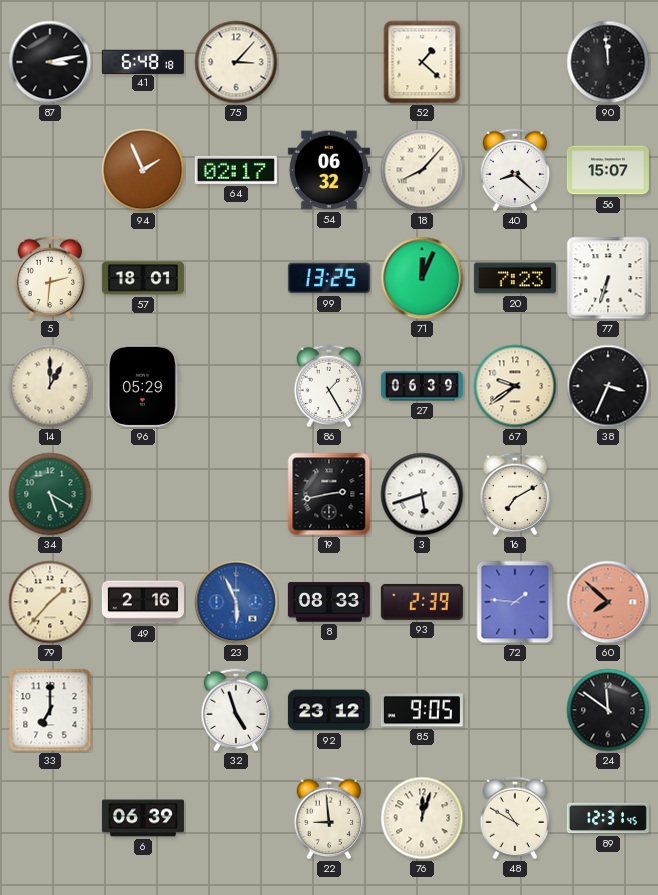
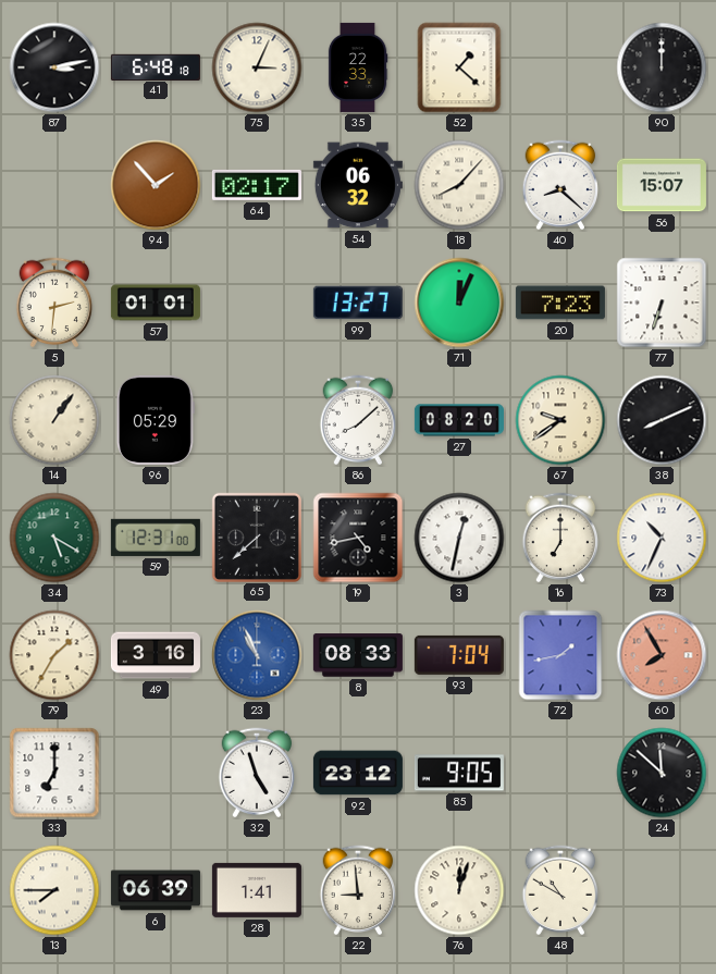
75: 3:07 -> 3:04 (257, 67)
35: none -> 22:33 (358, 67)
90: 11:59 -> 12:00 (662, 67)
94: 1:56 -> 1:53 (156, 185)
57: 18:01 -> 01:01 (156, 303)
99: 13:25 -> 13:27 (358, 303)
14: 1:00 -> 1:06 (54, 420)
86: 1:25 -> 8:08 (358, 420)
27: 06:39 -> 08:20 (459, 420)
38: 3:34 -> 8:11 (662, 420)
59: none -> 12:31 (156, 538)
65: none -> 7:38 (256, 537)
19: 2:43 -> 4:43 (358, 538)
3: 5:42 -> 12:32 (459, 538)
16: 7:10 -> 7:00 (560, 538)
73: none -> 10:34 (662, 538)
79: 1:37 -> 1:35 (54, 655)
49: 2:16 -> 3:16 (156, 655)
23: 5:56 -> 10:56 (257, 655)
93: 2:39 -> 7:04 (459, 655)
72: 1:46 -> 1:43 (560, 655)
60: 7:52 -> 7:55 (662, 655)
24: 11:51 -> 11:52 (662, 773)
13: none -> 7:45 (54, 890)
28: none -> 1:41 (257, 890)
89: 12:31 -> none (608, 818)
